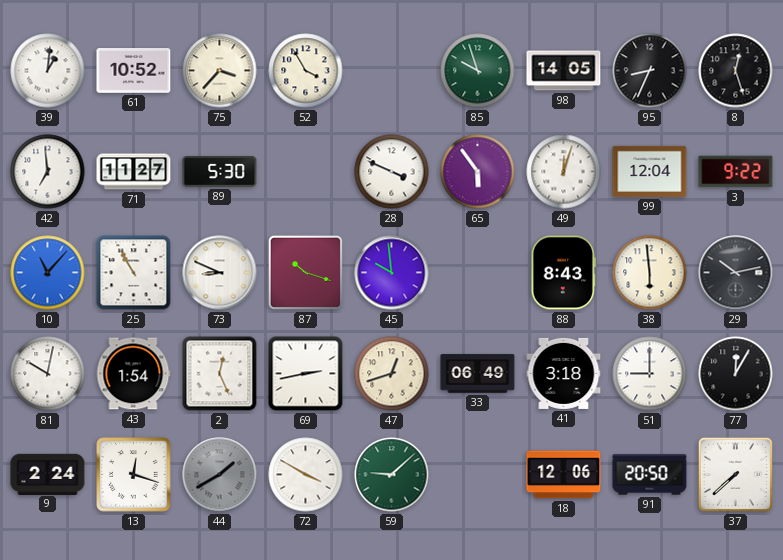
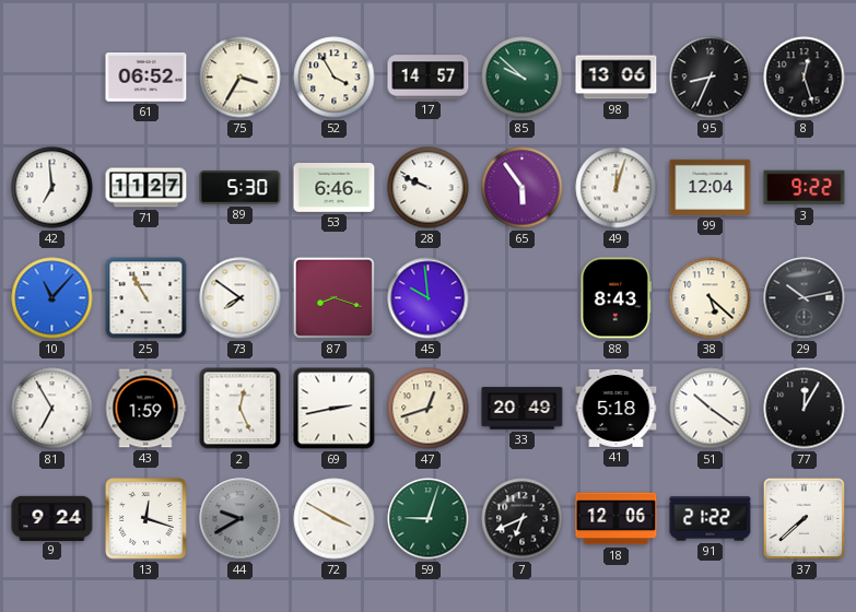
39: 1:01 -> none (48, 71)
61: 10:52 -> 06:52 (146, 78)
75: 3:37 -> 3:35 (241, 78)
17: none -> 14:57 (429, 78)
85: 9:57 -> 9:52 (523, 78)
98: 14:05 -> 13:06 (617, 78)
53: none -> 6:46 (335, 188)
28: 3:49 -> 9:49 (429, 188)
73: 8:49 -> 7:51 (241, 298)
87: 10:18 -> 8:18 (333, 297)
38: 5:59 -> 5:22 (711, 298)
81: 10:02 -> 6:55 (52, 409)
43: 1:54 -> 1:59 (145, 409)
33: 06:49 -> 20:49 (523, 409)
41: 3:18 -> 5:18 (617, 408)
51: 9:00 -> 10:21 (711, 409)
9: 2:24 -> 9:24 (52, 518)
44: 1:40 -> 9:40 (241, 519)
59: 9:08 -> 9:03 (429, 519)
7: none -> 6:41 (523, 519)
91: 20:50 -> 21:22 (711, 519)
